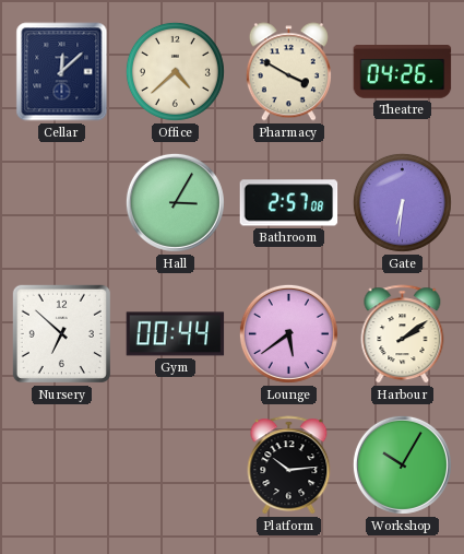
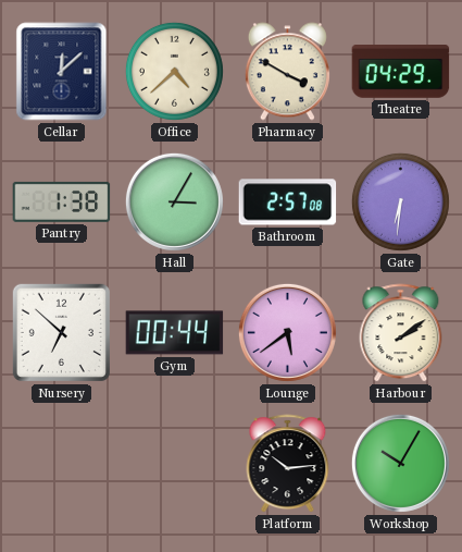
Theatre: 04:26 -> 04:29 (401, 72)
Pantry: none -> 1:38 (62, 201)
